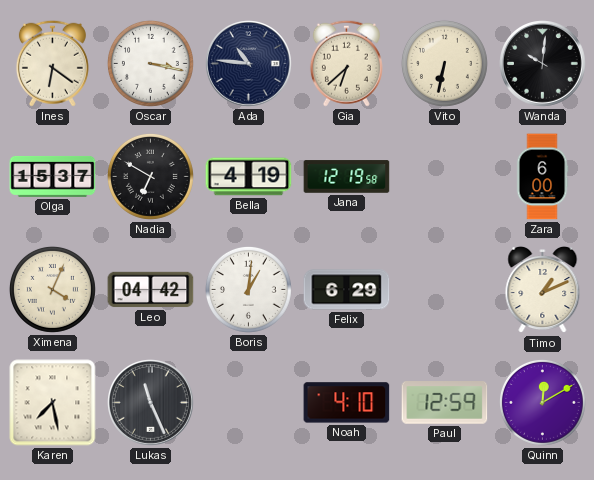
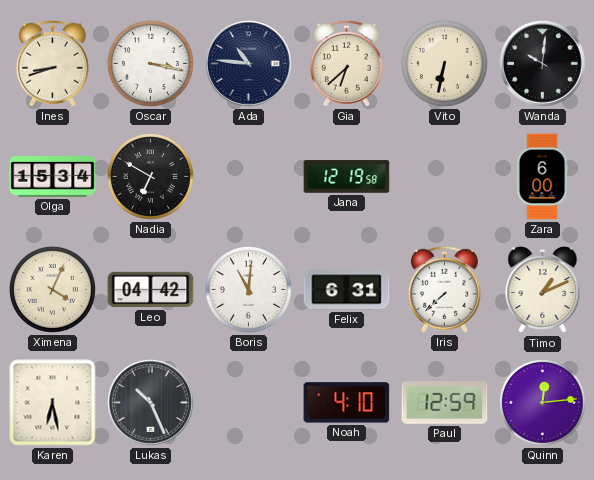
Ines: 6:21 -> 8:42 (52, 63)
Olga: 15:37 -> 15:34 (53, 177)
Bella: 4:19 -> none (249, 177)
Boris: 1:01 -> 11:01 (248, 289)
Felix: 6:29 -> 6:31 (347, 290)
Iris: none -> 7:38 (444, 289)
Karen: 7:28 -> 6:28 (53, 403)
Lukas: 11:26 -> 10:26 (151, 403)
Quinn: 12:10 -> 12:14 (542, 402)
